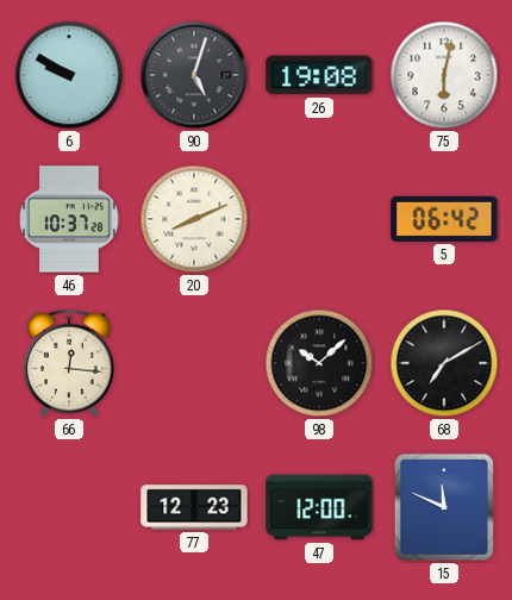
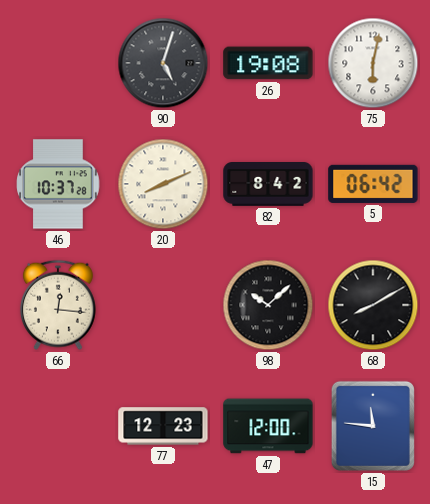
6: 9:50 -> none (69, 75)
82: none -> 8:42 (268, 185)
68: 7:10 -> 8:10 (373, 305)
15: 11:49 -> 11:46 (373, 426)
